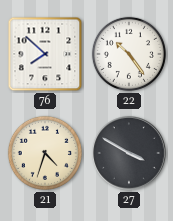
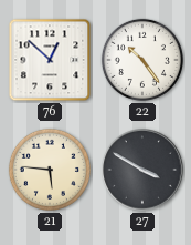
76: 7:52 -> 12:52 (50, 60)
21: 4:33 -> 5:46 (50, 170)
